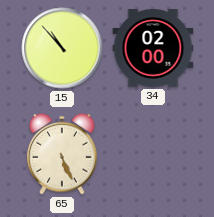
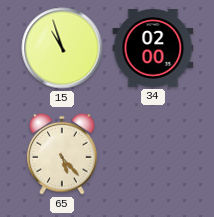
15: 10:53 -> 10:57 (62, 48)
65: 5:26 -> 5:23 (62, 154)
